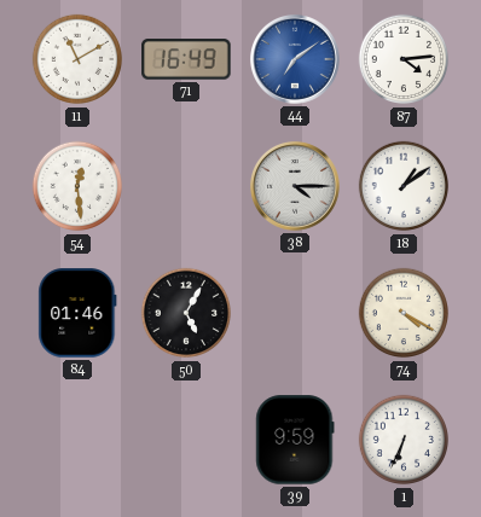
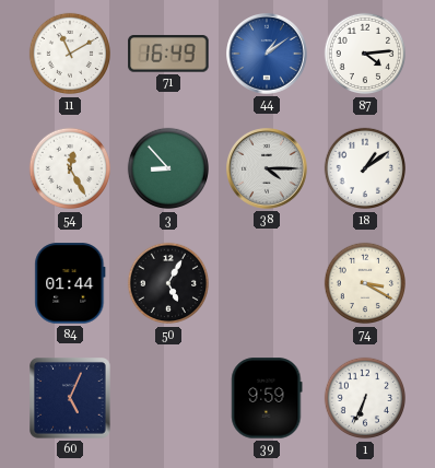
44: 7:09 -> 1:09 (268, 55)
54: 12:29 -> 12:25 (70, 168)
3: none -> 8:53 (168, 168)
84: 01:46 -> 01:44 (70, 283)
74: 4:20 -> 3:20 (365, 283)
60: none -> 5:04 (71, 399)
